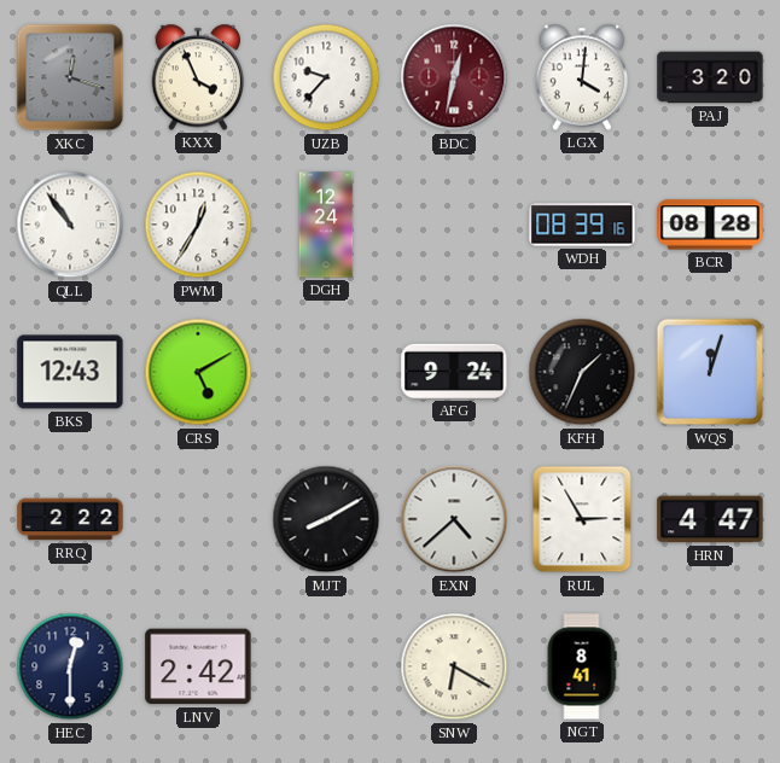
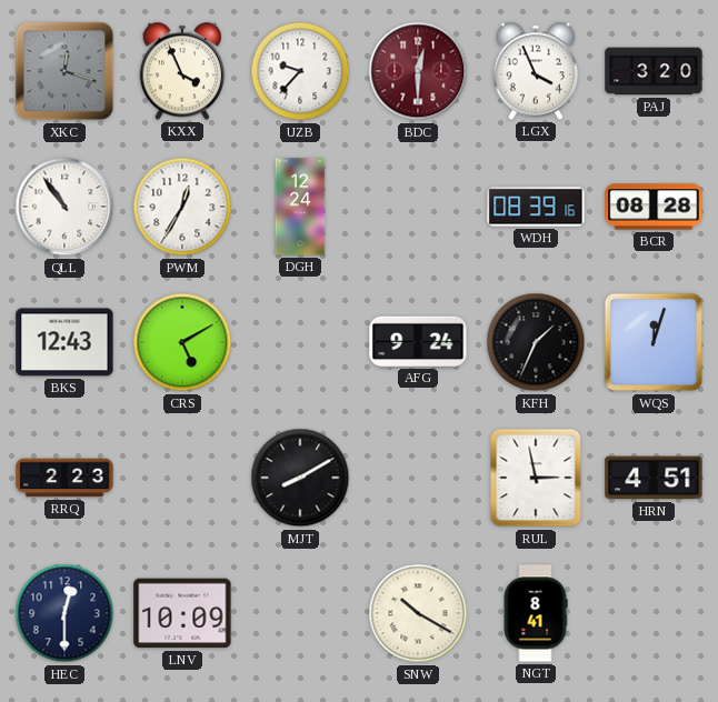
BDC: 12:32 -> 12:30 (418, 71)
LGX: 4:01 -> 3:56 (536, 71)
RRQ: 2:22 -> 2:23 (64, 478)
EXN: 4:38 -> none (454, 519)
RUL: 2:55 -> 2:58 (536, 478)
HRN: 4:47 -> 4:51 (654, 478)
LNV: 2:42 -> 10:09 (182, 613)
SNW: 6:20 -> 10:20 (418, 613)
